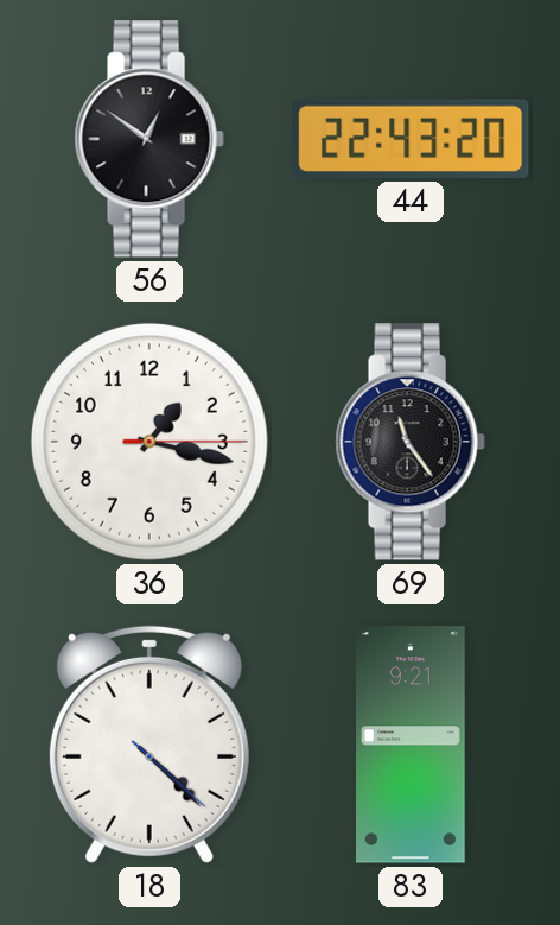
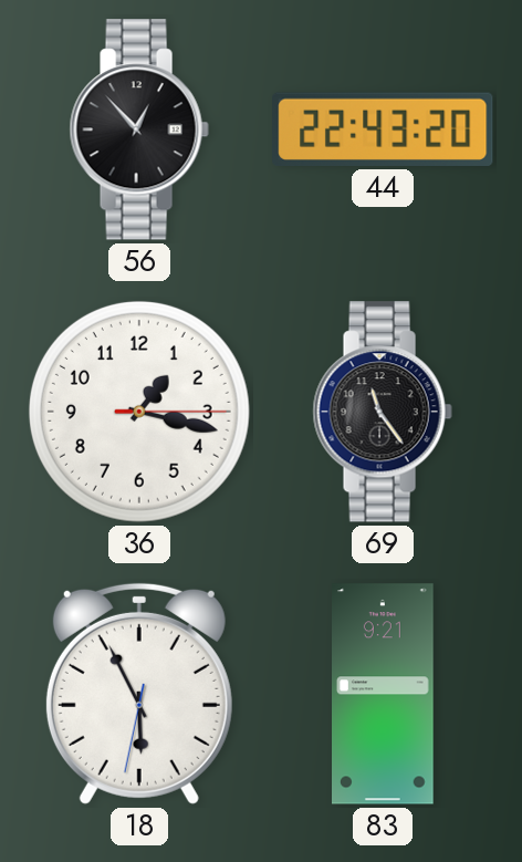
56: 12:51 -> 12:53 (139, 129)
18: 4:22 -> 5:55 (139, 694)
